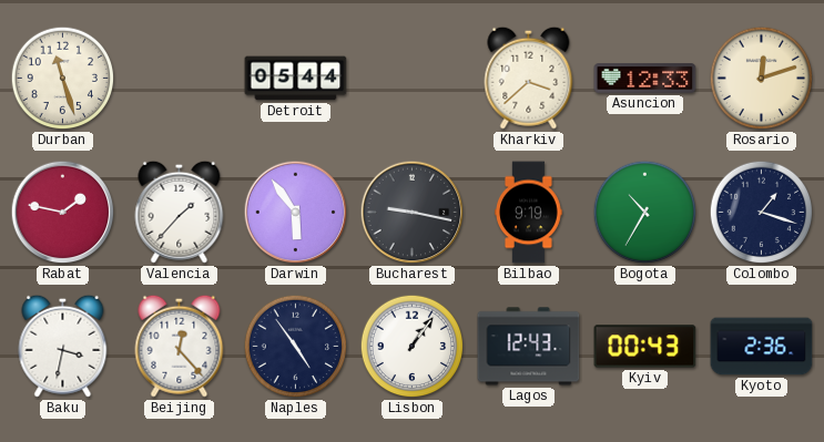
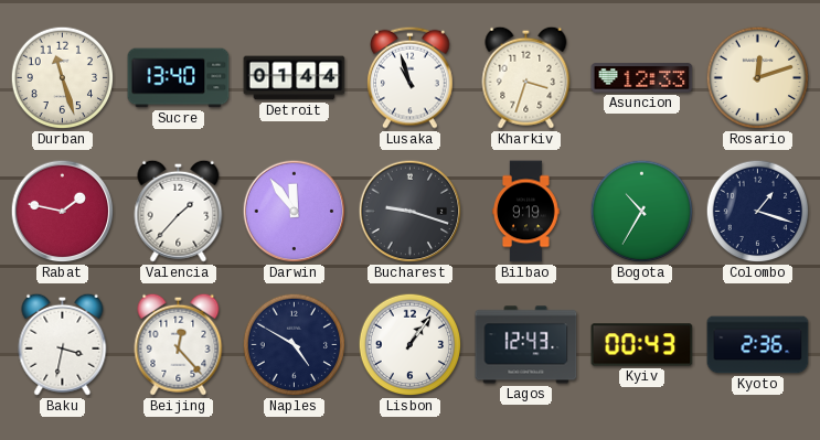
Sucre: none -> 13:40 (179, 78)
Detroit: 05:44 -> 01:44 (295, 78)
Lusaka: none -> 10:57 (411, 77)
Kharkiv: 3:38 -> 3:33 (526, 77)
Darwin: 5:54 -> 11:54 (295, 212)
Bucharest: 9:17 -> 9:18 (411, 212)
Naples: 4:54 -> 4:50 (295, 345)
